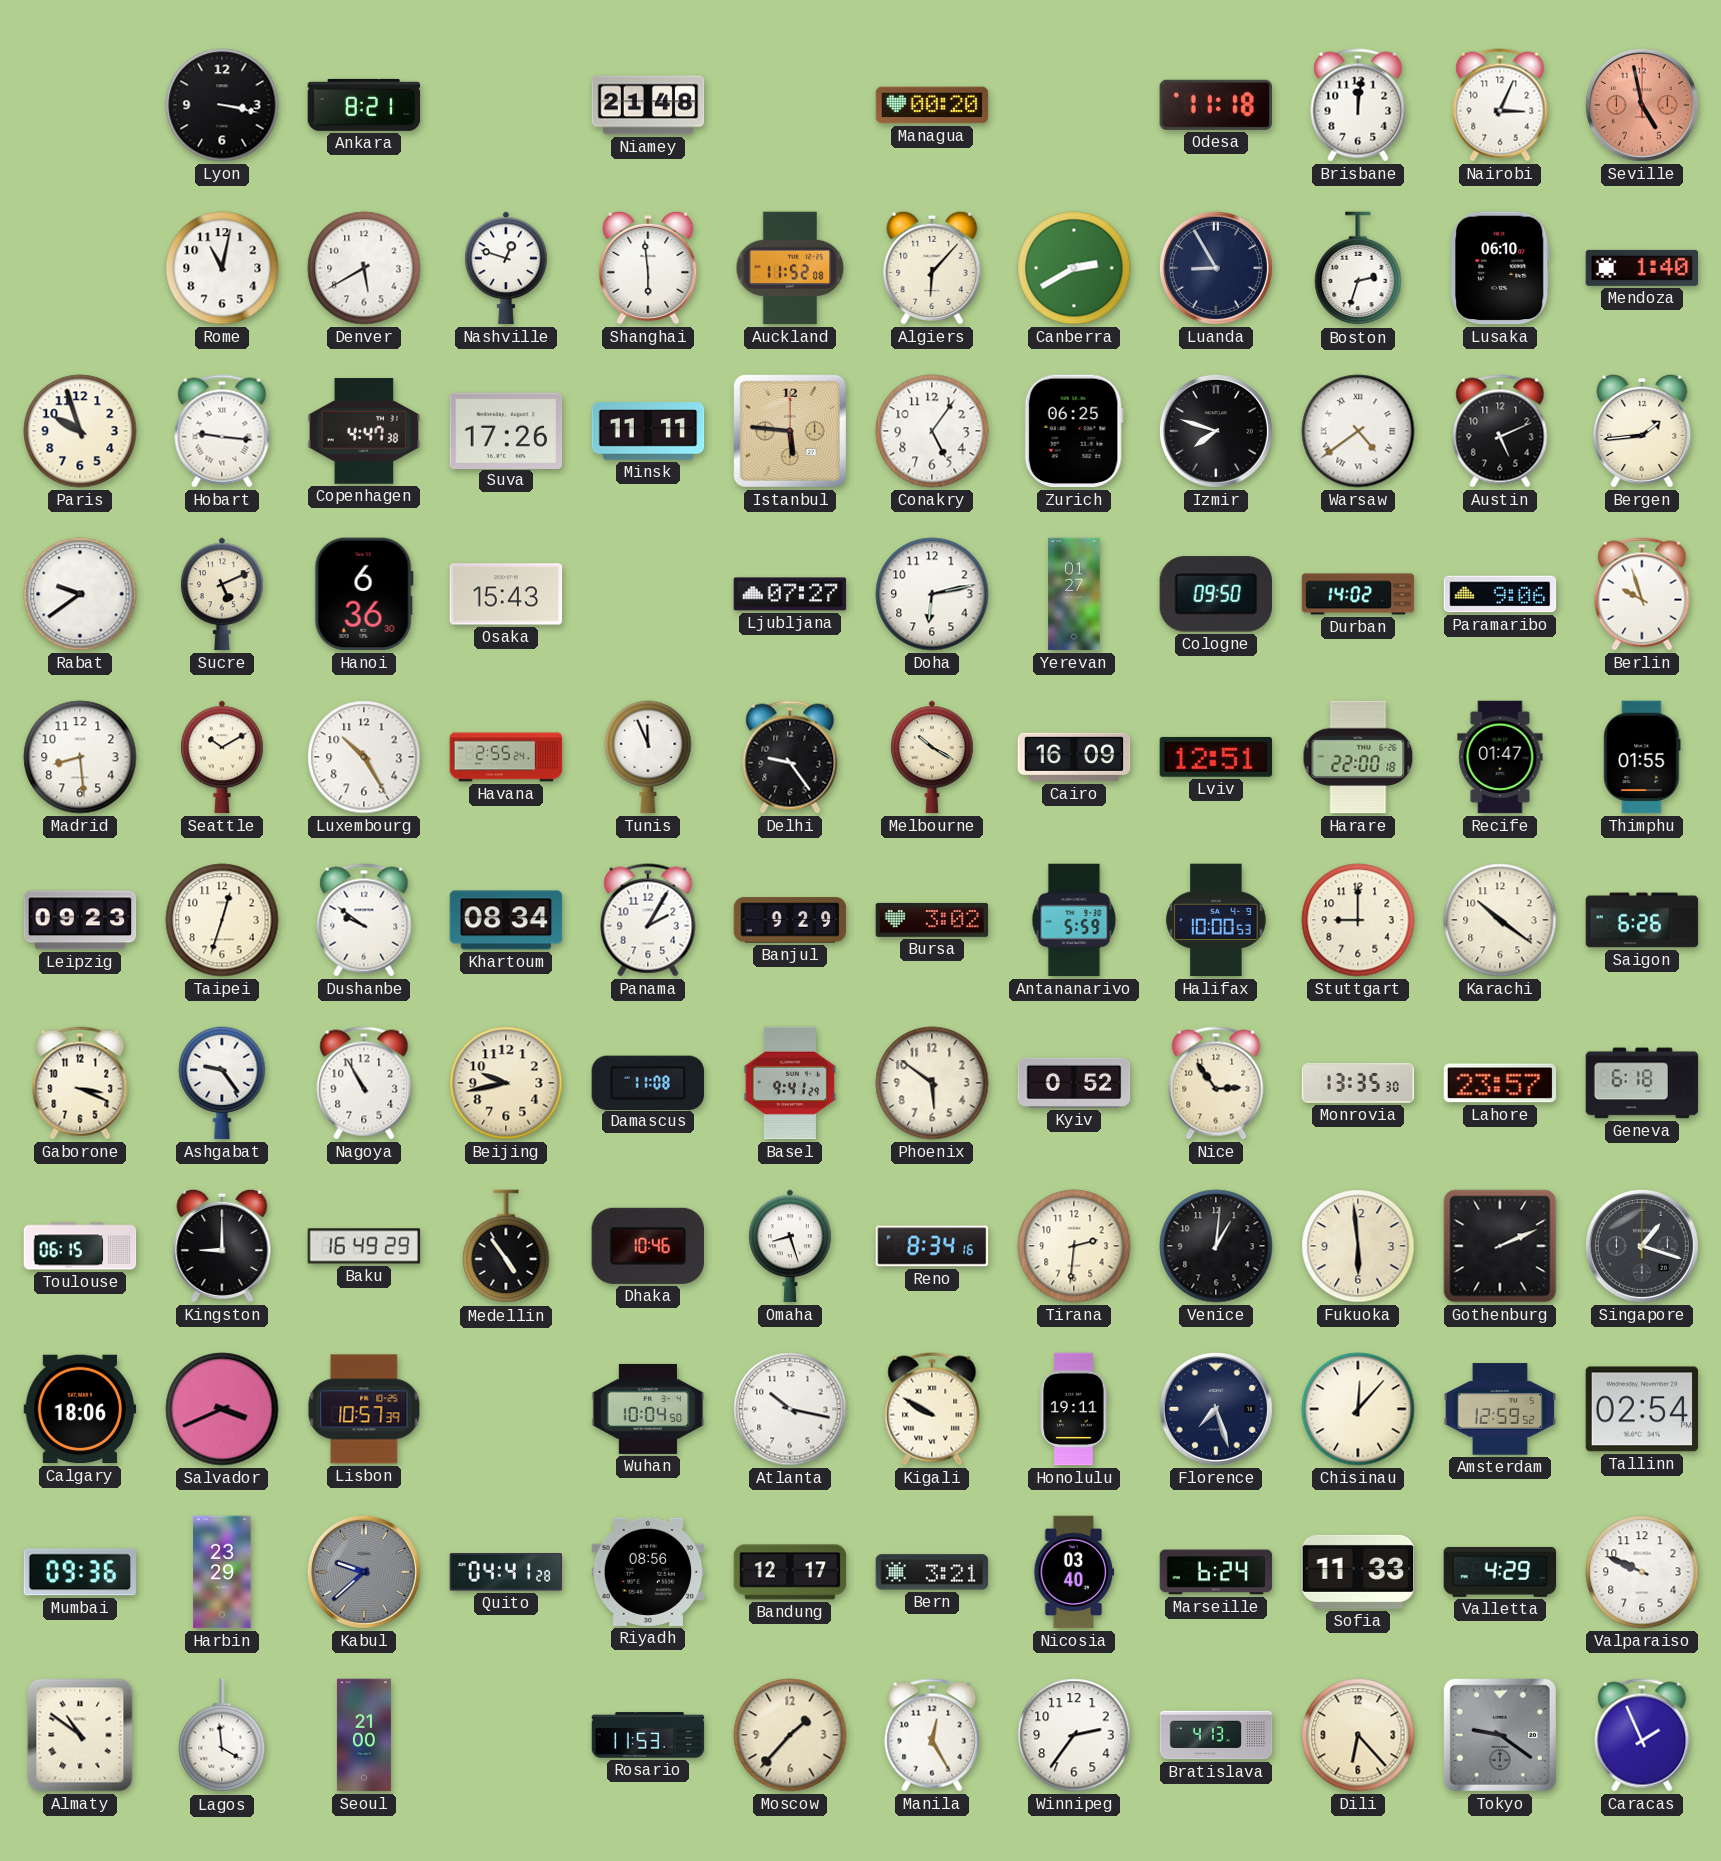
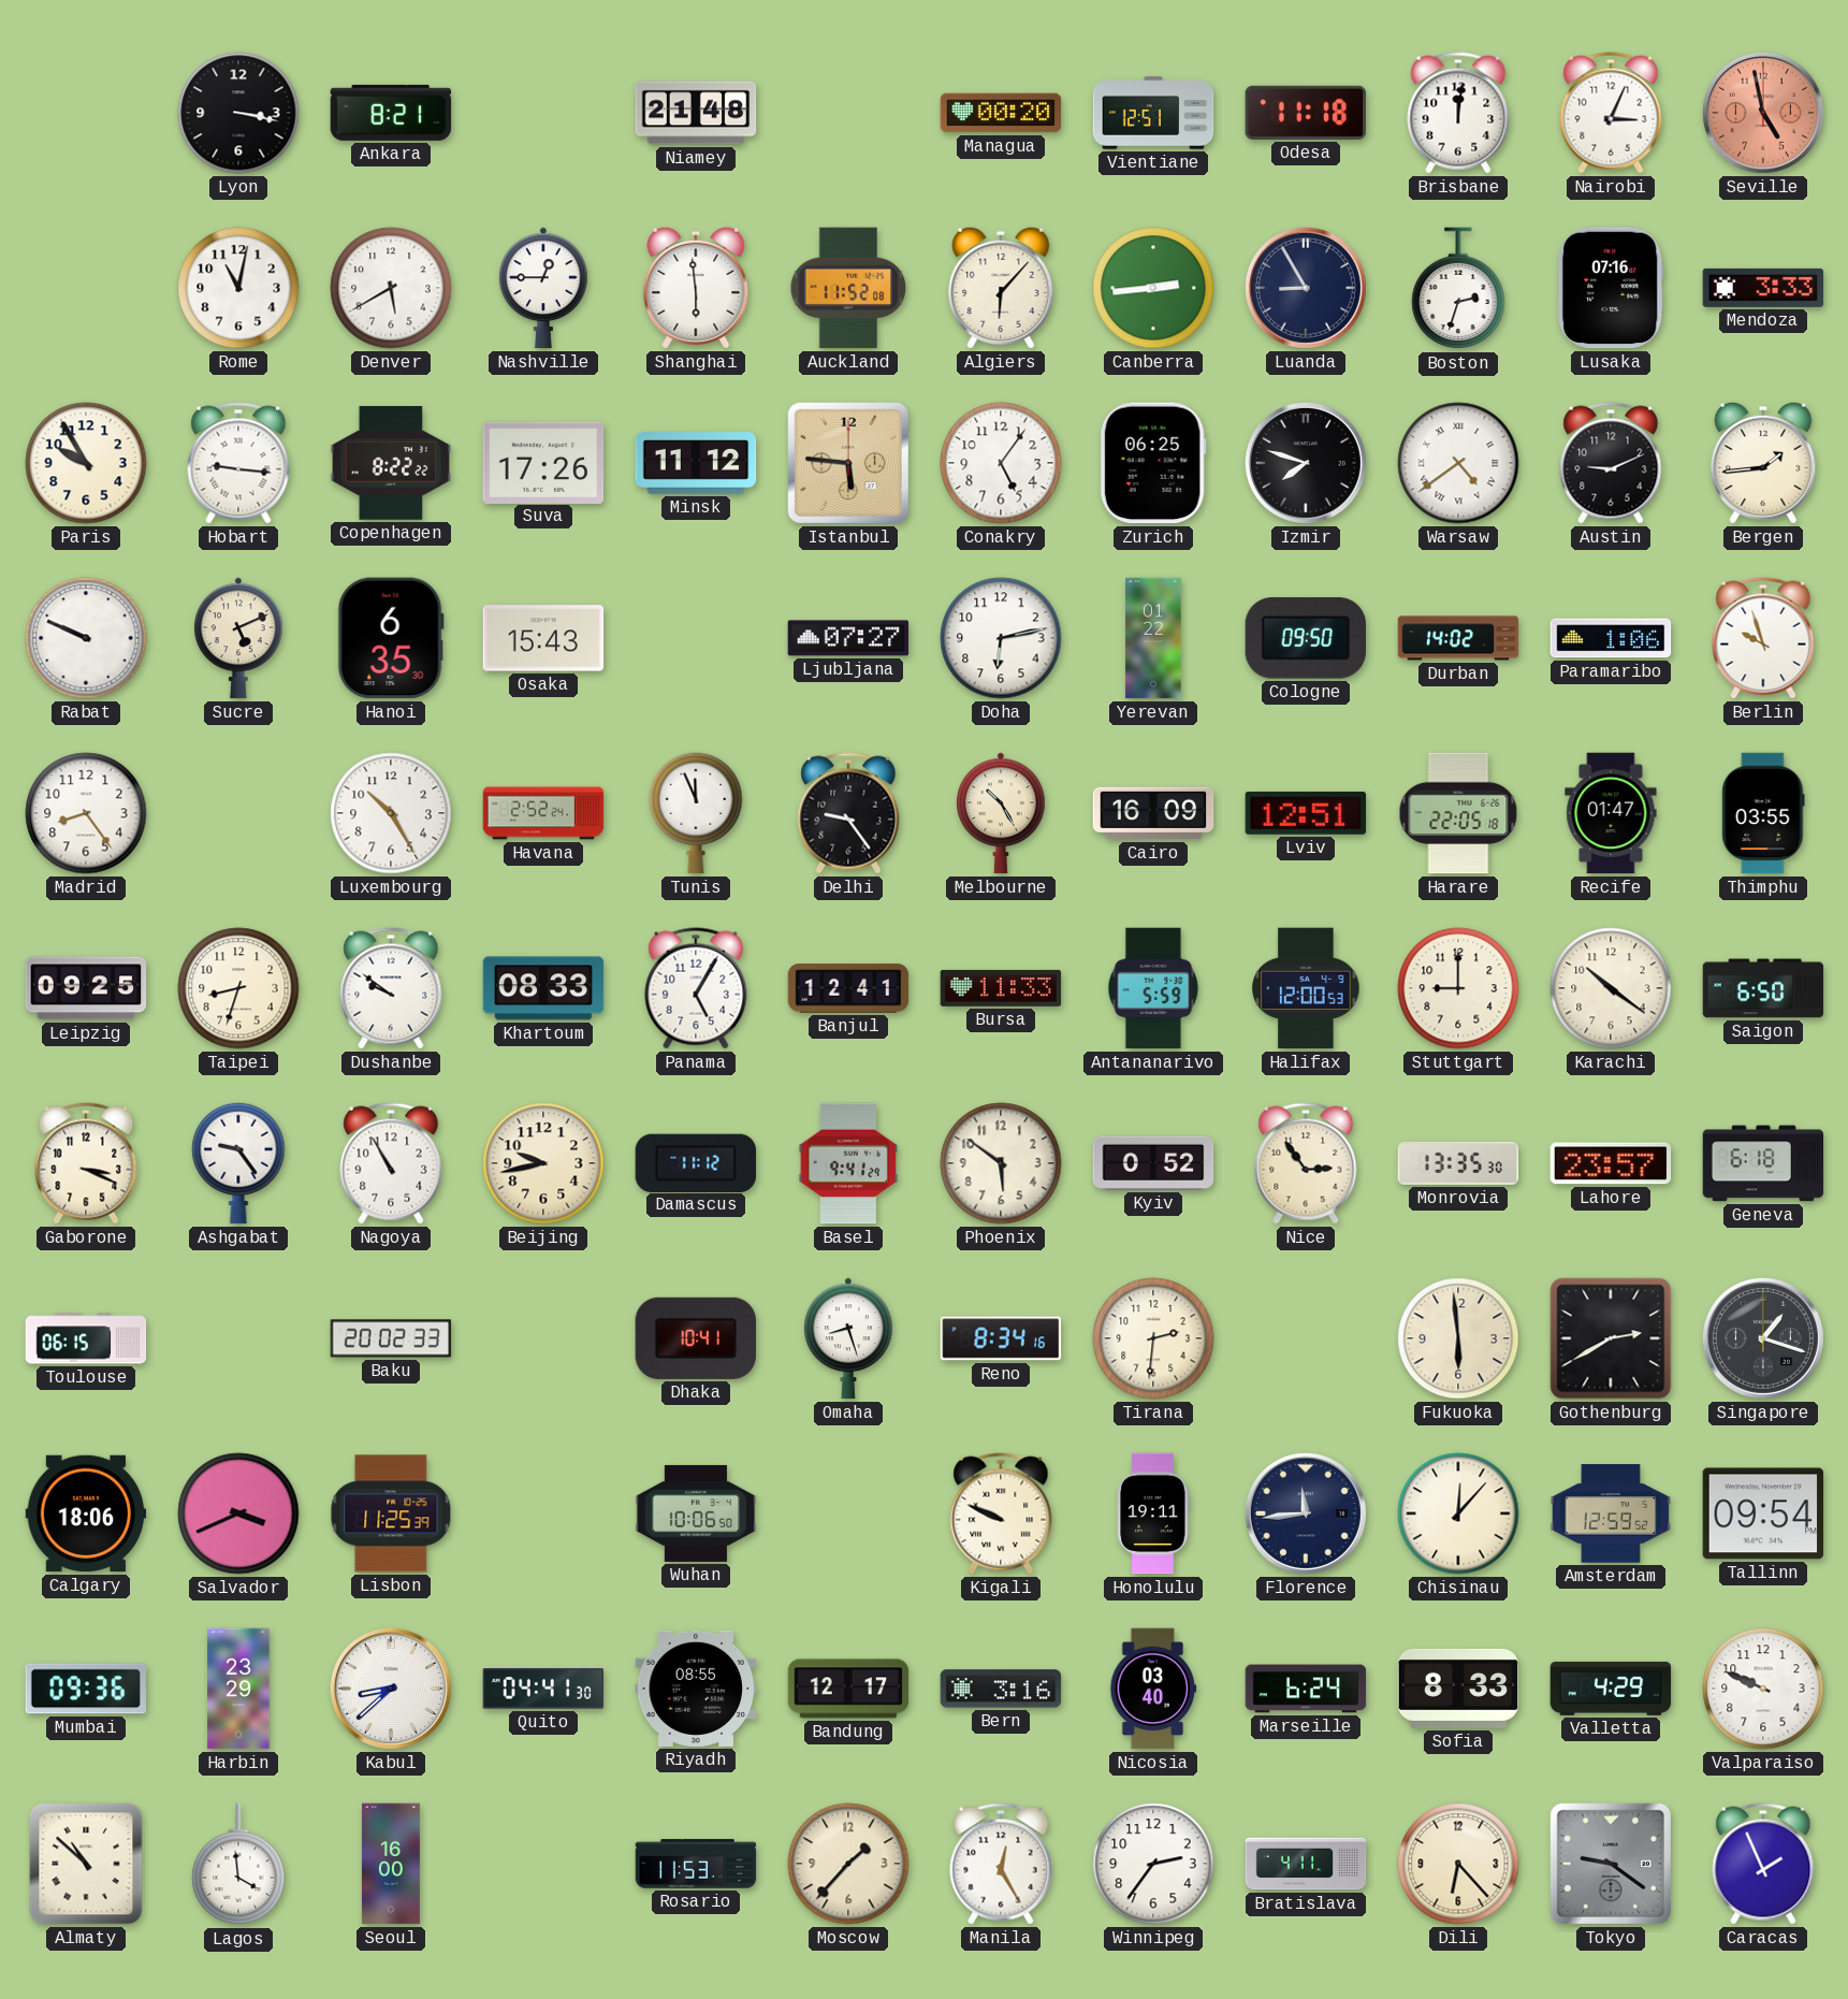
Vientiane: none -> 12:51 (1153, 113)
Nashville: 12:48 -> 12:45 (544, 288)
Canberra: 2:40 -> 2:44 (1153, 288)
Lusaka: 06:10 -> 07:16 (1611, 288)
Mendoza: 1:40 -> 3:33 (1763, 288)
Paris: 9:57 -> 9:55 (86, 463)
Copenhagen: 4:47 -> 8:22 (391, 463)
Minsk: 11:11 -> 11:12 (696, 463)
Austin: 5:11 -> 9:11 (1611, 463)
Rabat: 9:39 -> 9:49 (86, 638)
Hanoi: 6:36 -> 6:35 (391, 638)
Yerevan: 01:27 -> 01:22 (1153, 638)
Paramaribo: 9:06 -> 1:06 (1611, 638)
Madrid: 8:29 -> 8:24 (86, 813)
Seattle: 10:10 -> none (223, 757)
Havana: 2:55 -> 2:52 (543, 813)
Melbourne: 10:20 -> 10:25 (1002, 813)
Harare: 22:00 -> 22:05 (1458, 813)
Thimphu: 01:55 -> 03:55 (1763, 813)
Leipzig: 09:23 -> 09:25 (86, 988)
Taipei: 12:33 -> 8:33 (238, 988)
Khartoum: 08:34 -> 08:33 (543, 988)
Panama: 2:05 -> 5:05 (696, 988)
Banjul: 9:29 -> 12:41 (848, 988)
Bursa: 3:02 -> 11:33 (1001, 988)
Halifax: 10:00 -> 12:00 (1306, 988)
Saigon: 6:26 -> 6:50 (1763, 988)
Damascus: 11:08 -> 11:12 (696, 1162)
Kingston: 9:00 -> none (222, 1246)
Baku: 16:49 -> 20:02 (391, 1338)
Medellin: 4:54 -> none (506, 1247)
Dhaka: 10:46 -> 10:41 (695, 1338)
Venice: 1:01 -> none (1216, 1246)
Gothenburg: 2:11 -> 2:40 (1611, 1338)
Lisbon: 10:57 -> 11:25 (391, 1513)
Wuhan: 10:04 -> 10:06 (696, 1513)
Atlanta: 10:17 -> none (790, 1409)
Kigali: 9:50 -> 9:49 (1001, 1513)
Florence: 7:27 -> 11:44 (1306, 1513)
Tallinn: 02:54 -> 09:54 (1763, 1513)
Kabul: 9:38 -> 8:38 (391, 1689)
Kabul dial: grey -> white (391, 1689)
Quito: 04:41:28 -> 04:41:30 (543, 1689)
Riyadh: 08:56 -> 08:55 (696, 1689)
Bern: 3:21 -> 3:16 (1001, 1689)
Sofia: 11:33 -> 8:33 (1458, 1689)
Almaty: 10:51 -> 10:52 (86, 1864)
Seoul: 21:00 -> 16:00 (391, 1864)
Bratislava: 4:13 -> 4:11 (1306, 1864)
